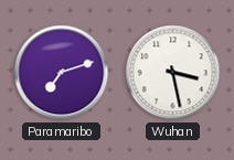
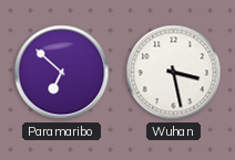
Paramaribo: 7:12 -> 6:52 (62, 73)
